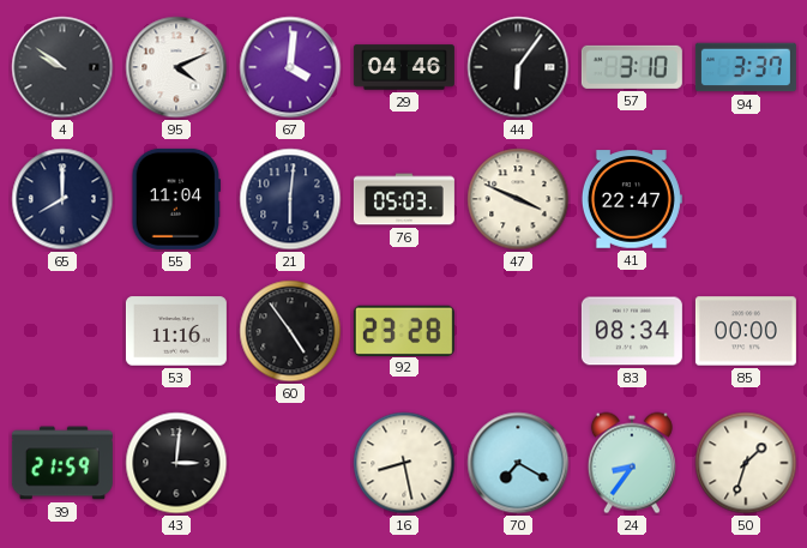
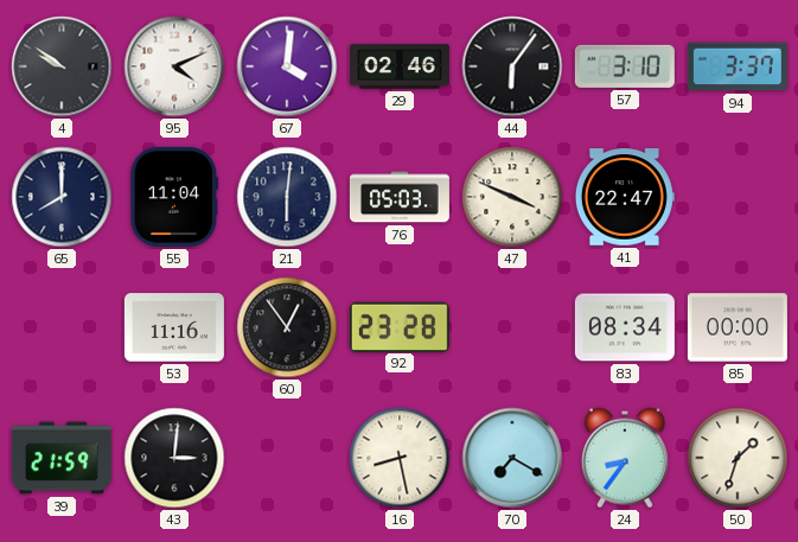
29: 04:46 -> 02:46 (400, 66)
60: 4:54 -> 12:54 (287, 327)
